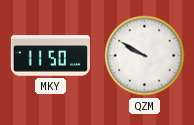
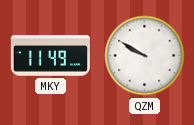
MKY: 11:50 -> 11:49 (50, 56)
